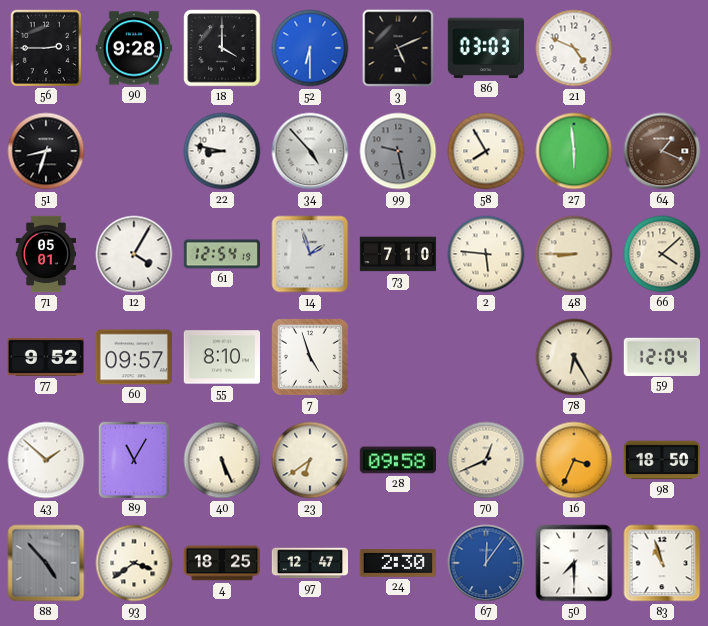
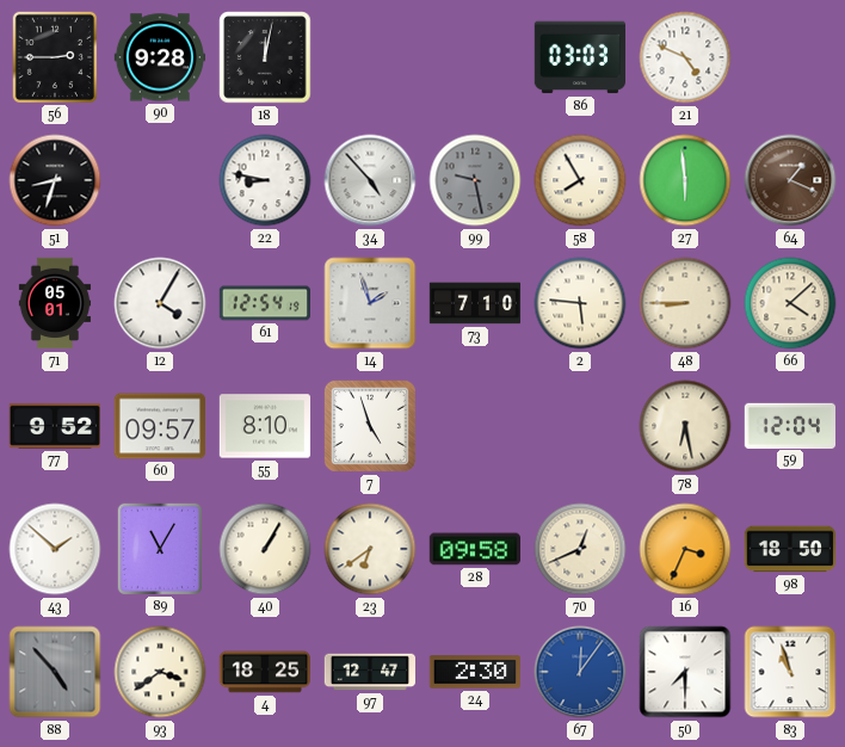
18: 4:00 -> 12:02 (265, 57)
52: 6:30 -> none (310, 48)
3: 5:11 -> none (398, 48)
78: 6:25 -> 6:28 (685, 426)
40: 5:26 -> 1:05 (265, 549)
